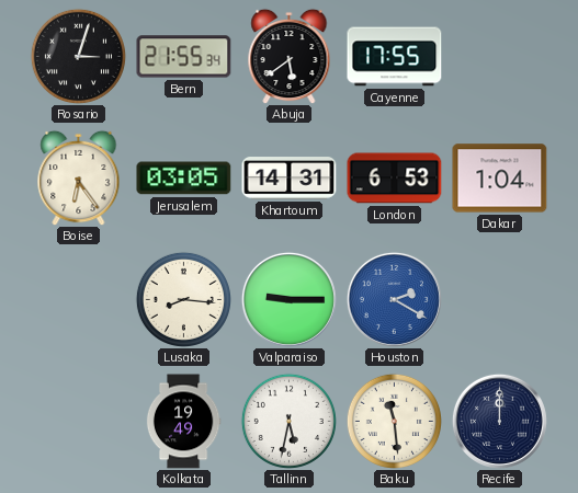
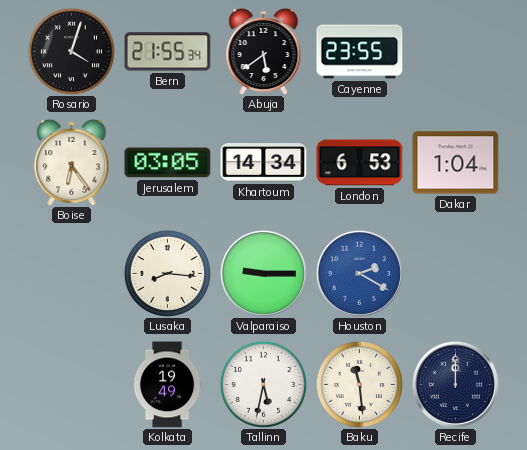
Rosario: 3:03 -> 4:03 (71, 51)
Cayenne: 17:55 -> 23:55 (360, 52)
Khartoum: 14:31 -> 14:34 (264, 163)
